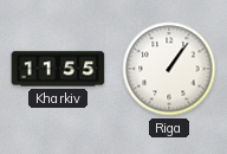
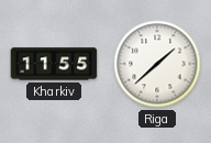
Riga: 1:06 -> 1:38 (157, 64)
